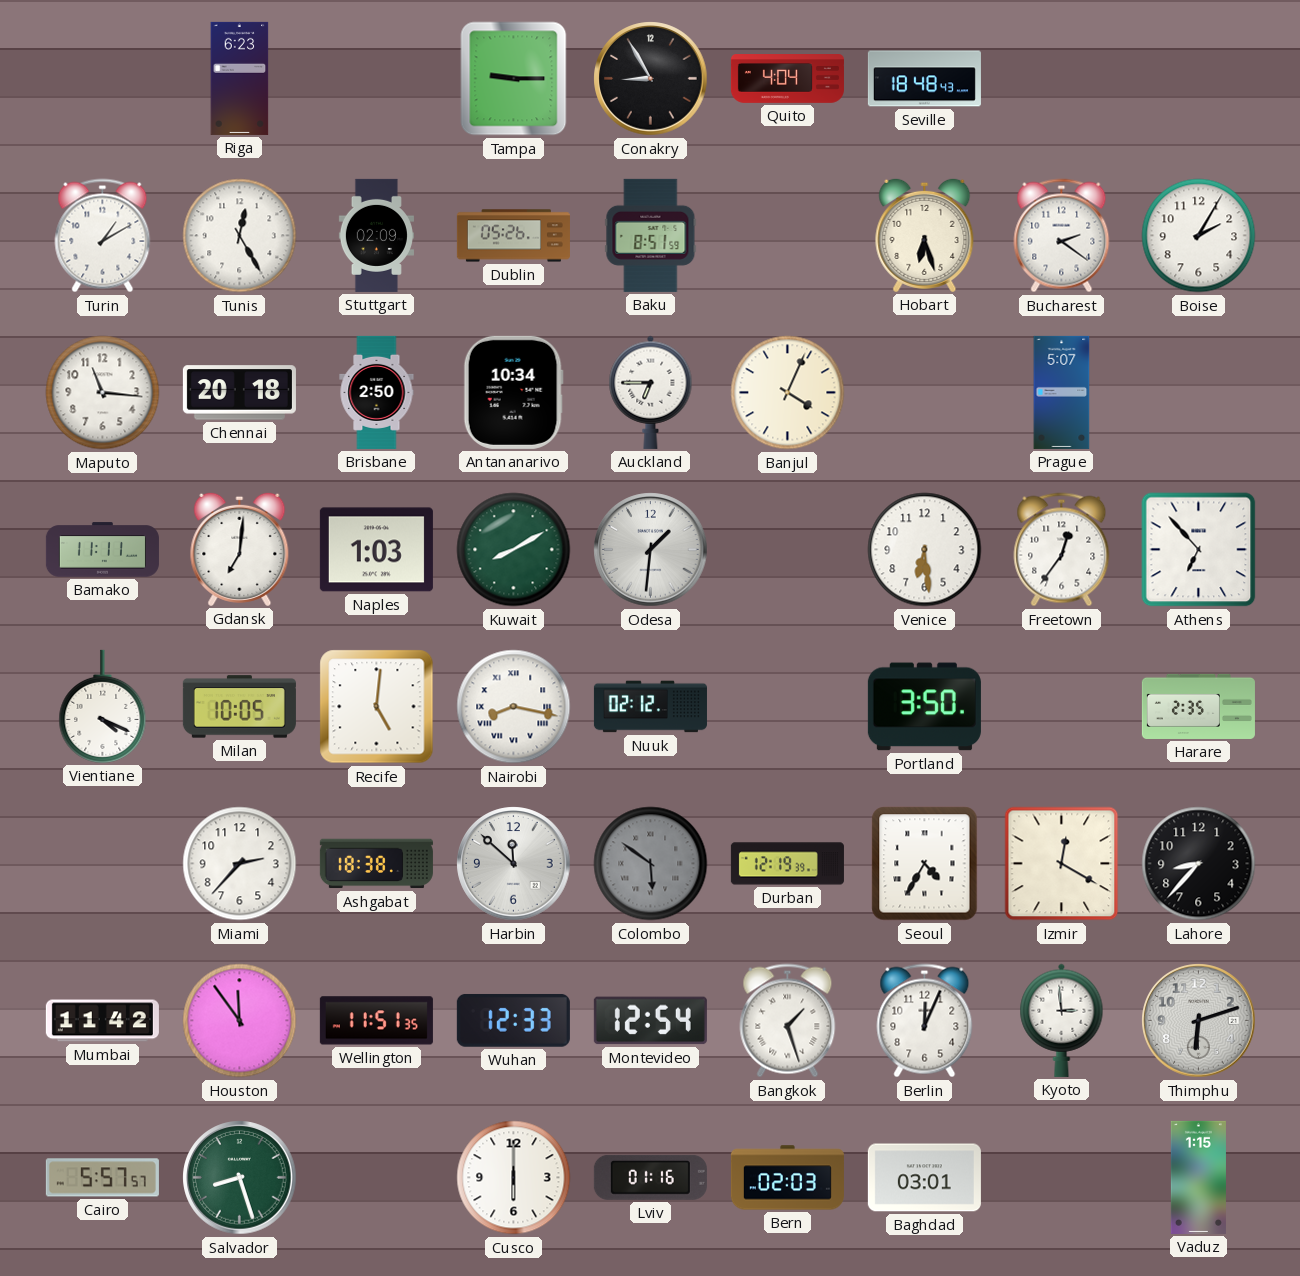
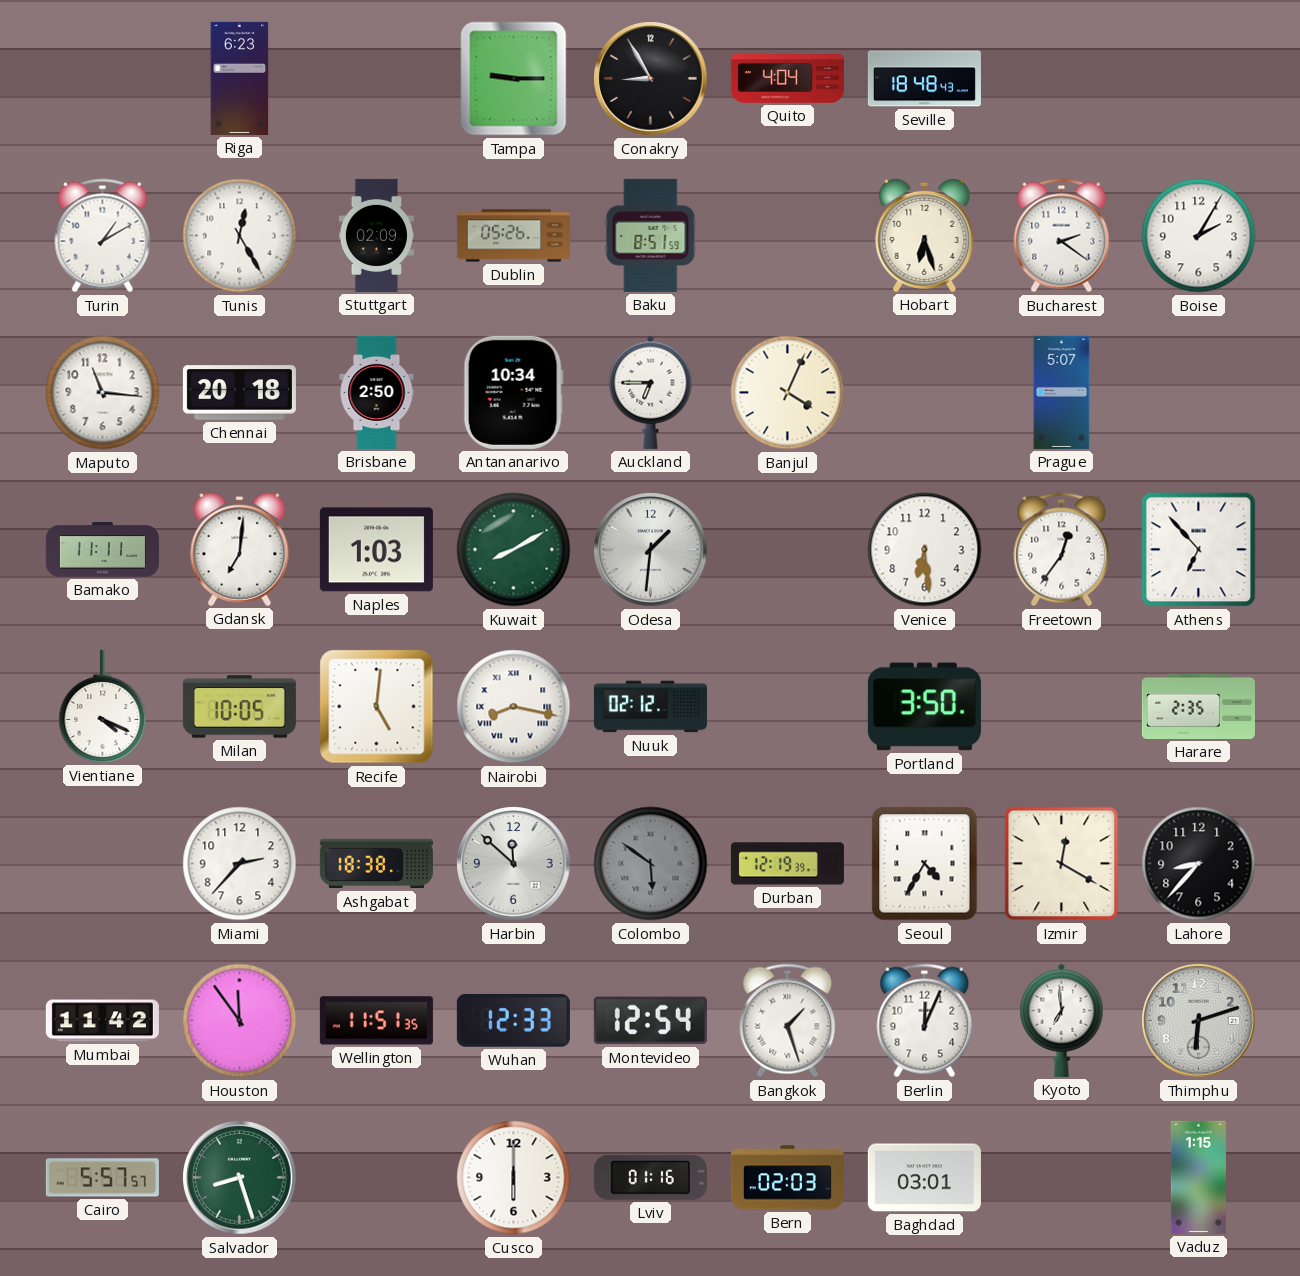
Kyoto: 2:59 -> 6:59 (1062, 1020)
